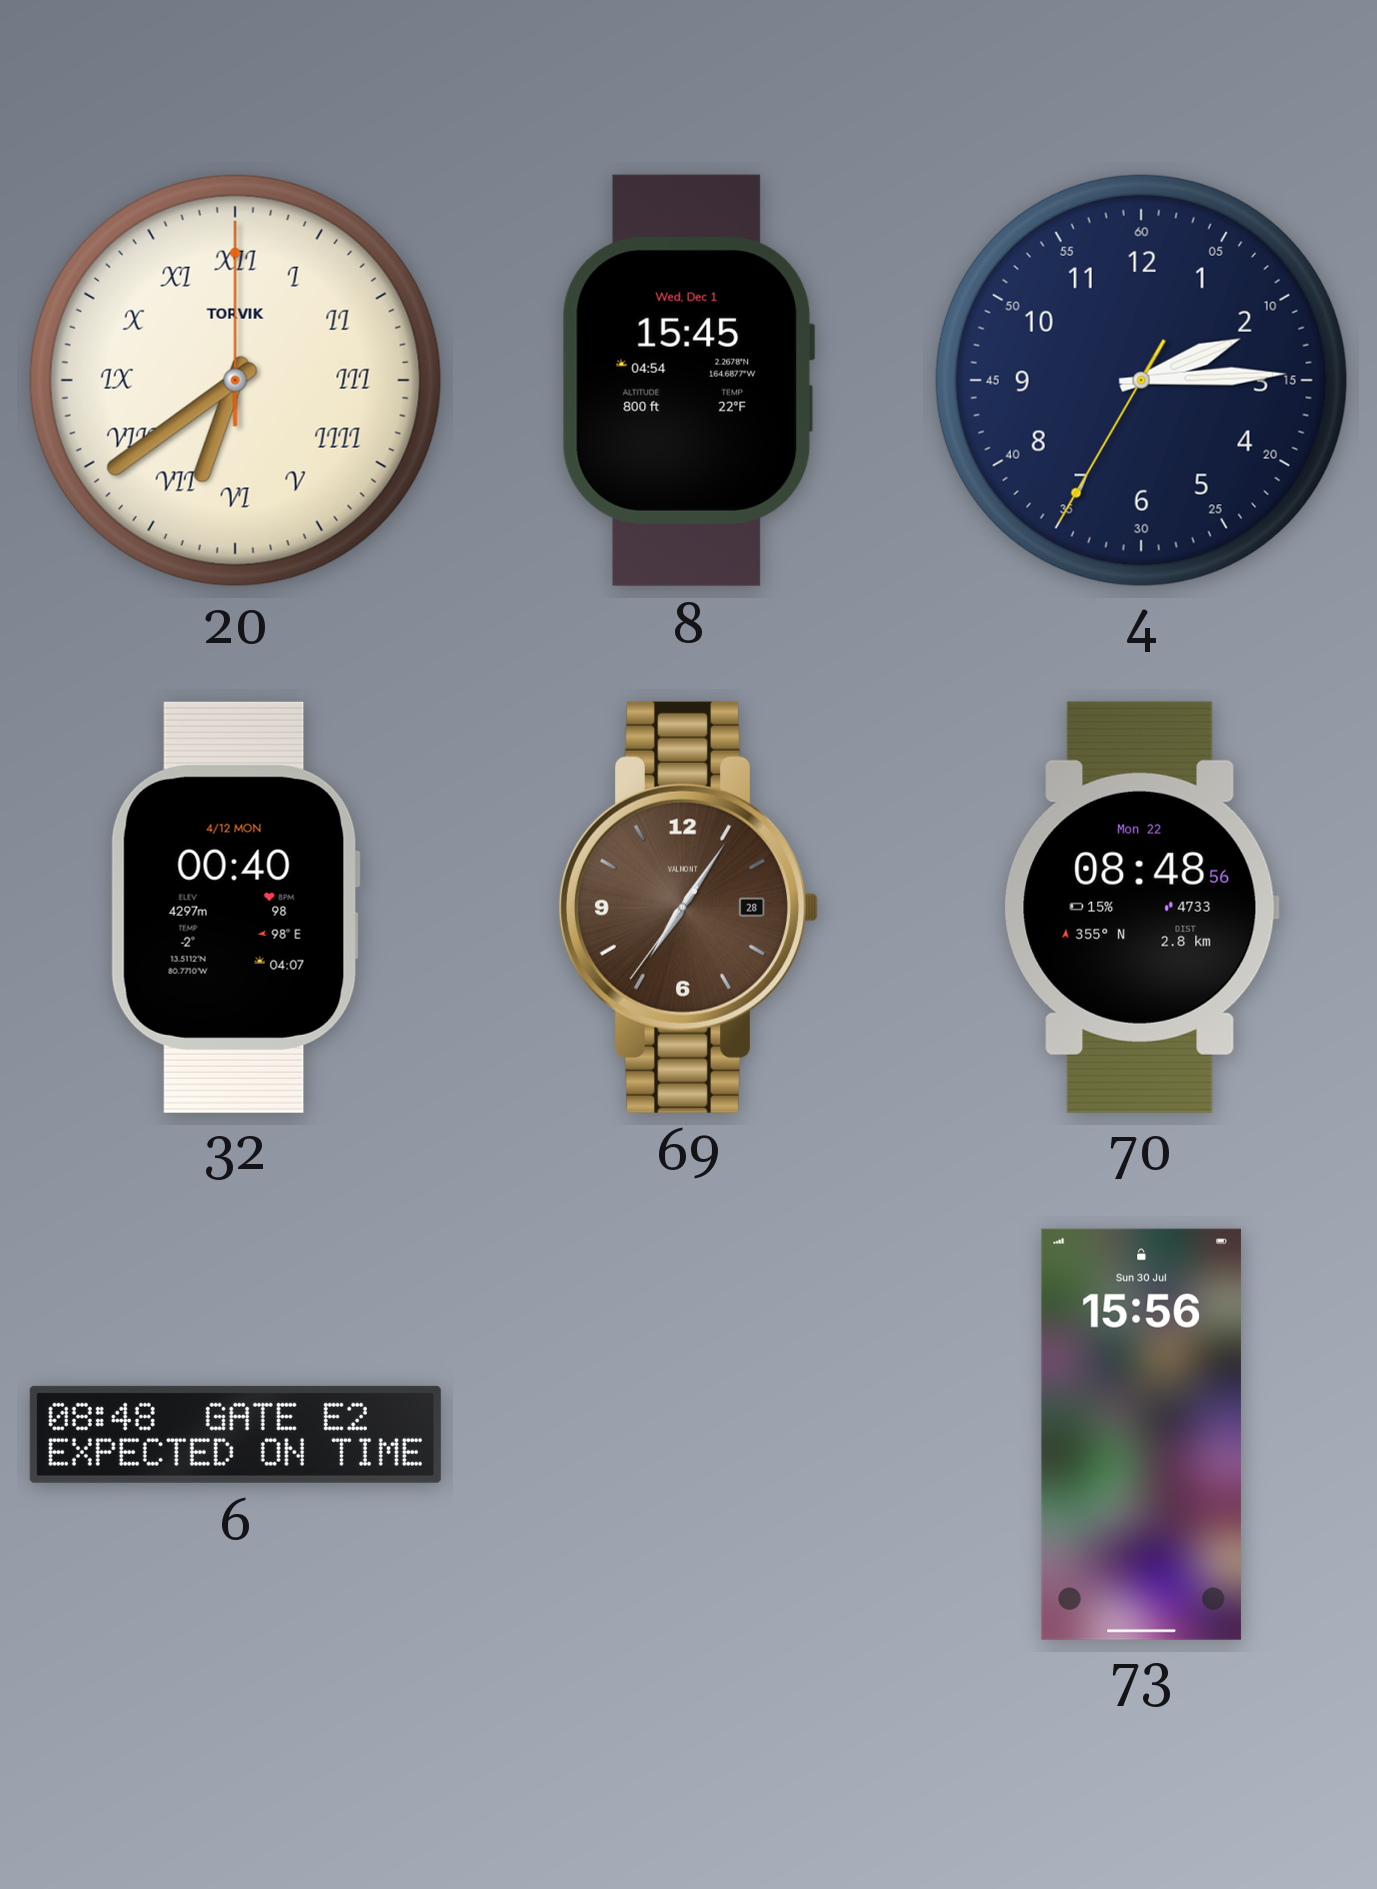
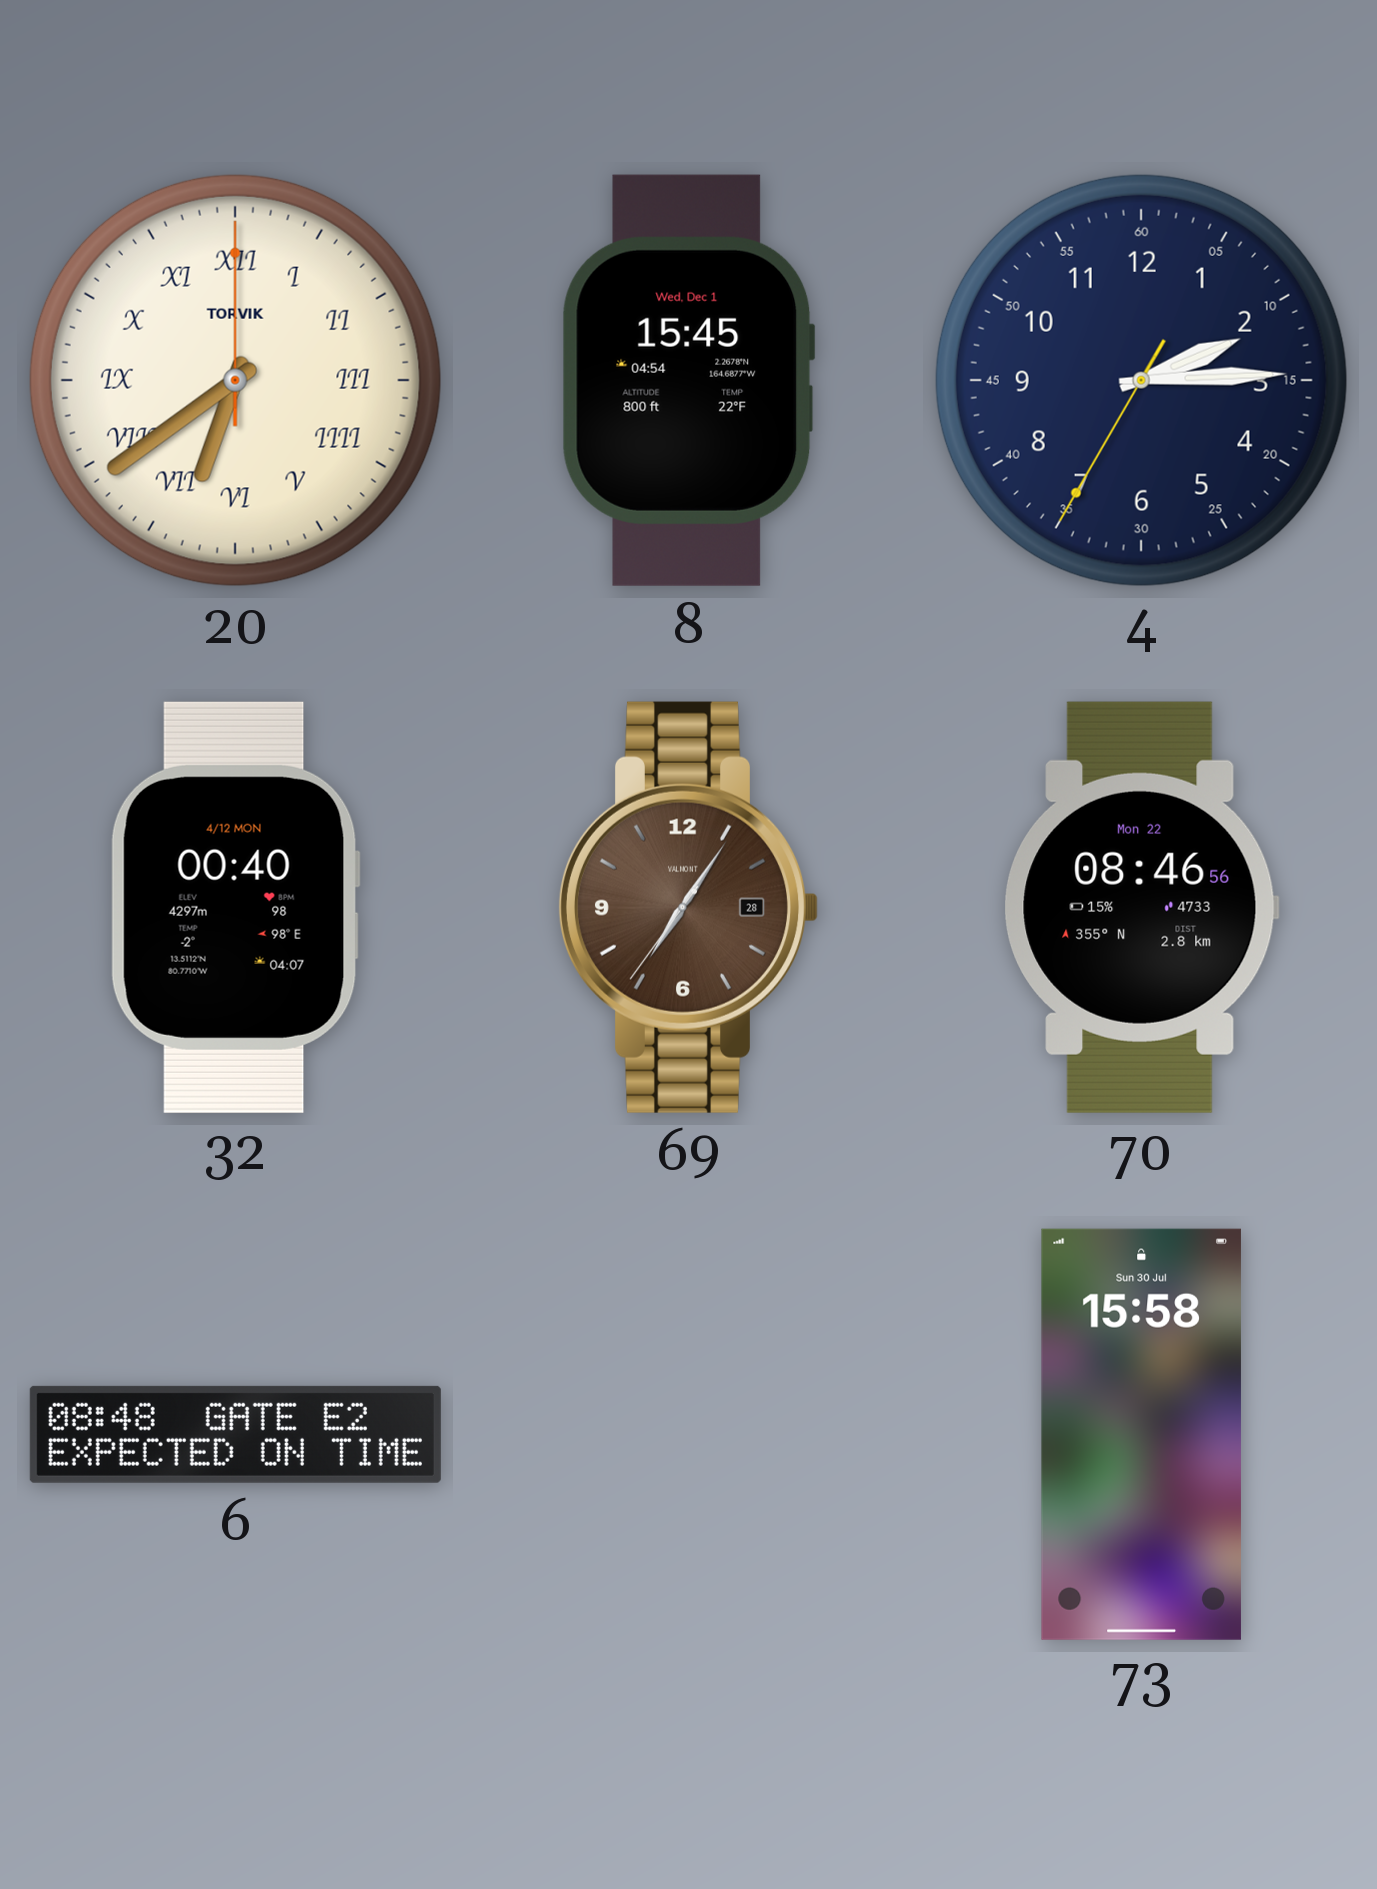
70: 08:48 -> 08:46 (1141, 907)
73: 15:56 -> 15:58 (1141, 1434)
